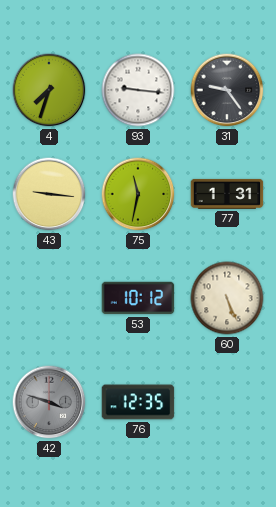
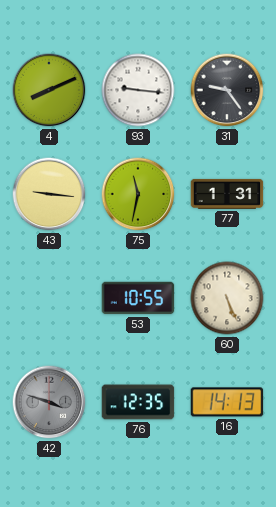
4: 7:33 -> 8:11 (49, 90)
53: 10:12 -> 10:55 (138, 298)
16: none -> 14:13 (227, 402)
